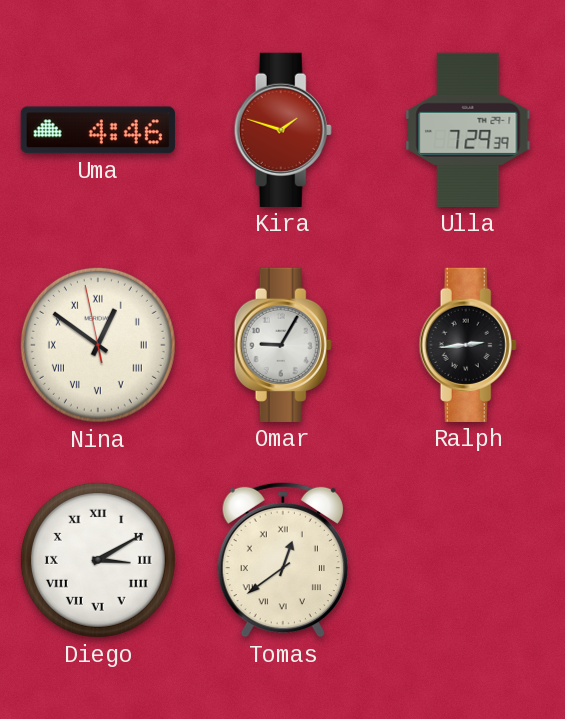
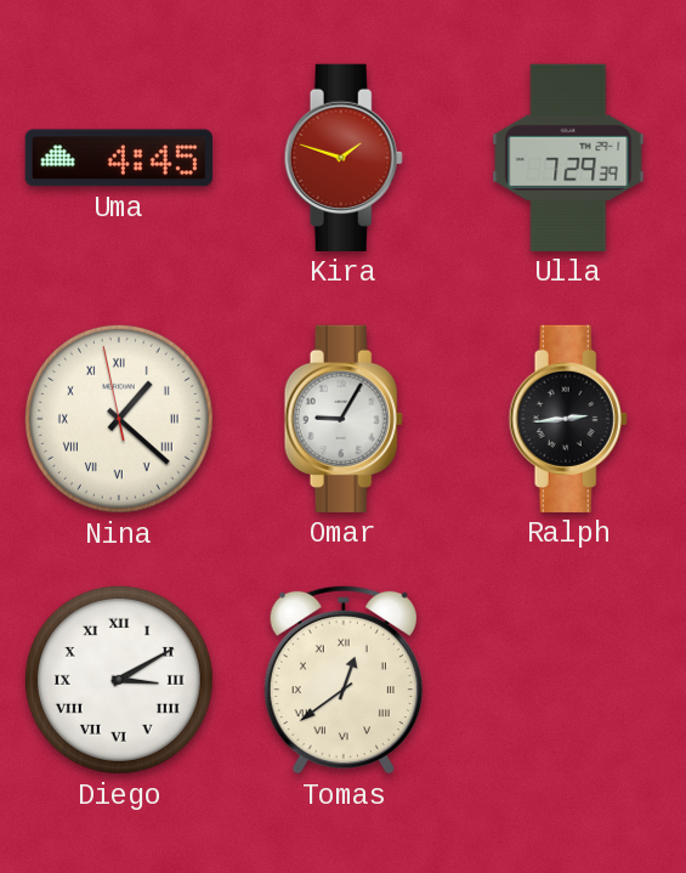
Uma: 4:46 -> 4:45 (119, 158)
Nina: 12:50 -> 1:21 (119, 419)
